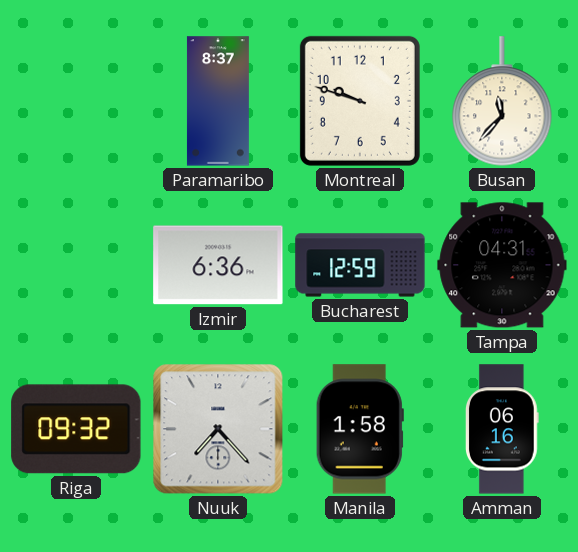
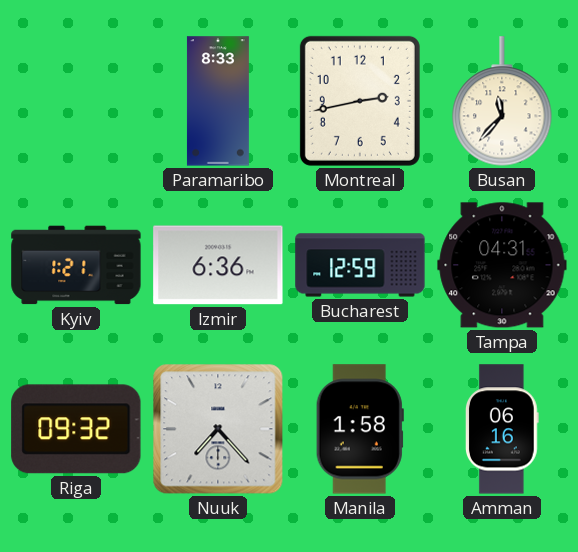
Paramaribo: 8:37 -> 8:33 (218, 101)
Montreal: 9:48 -> 2:43 (360, 101)
Kyiv: none -> 1:21 (76, 265)
